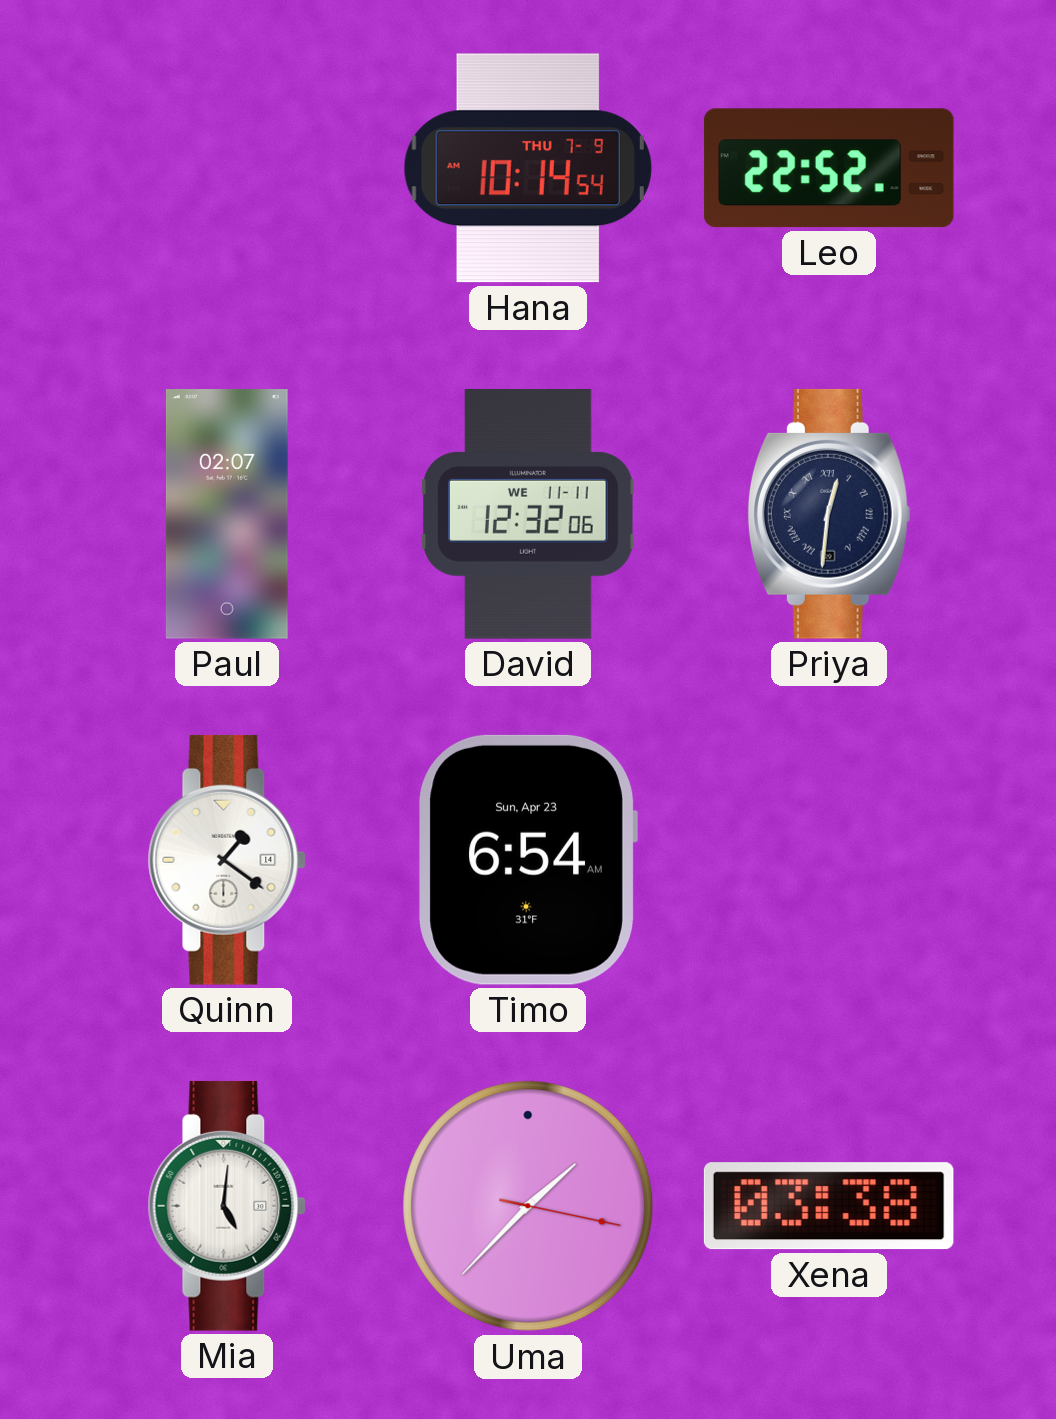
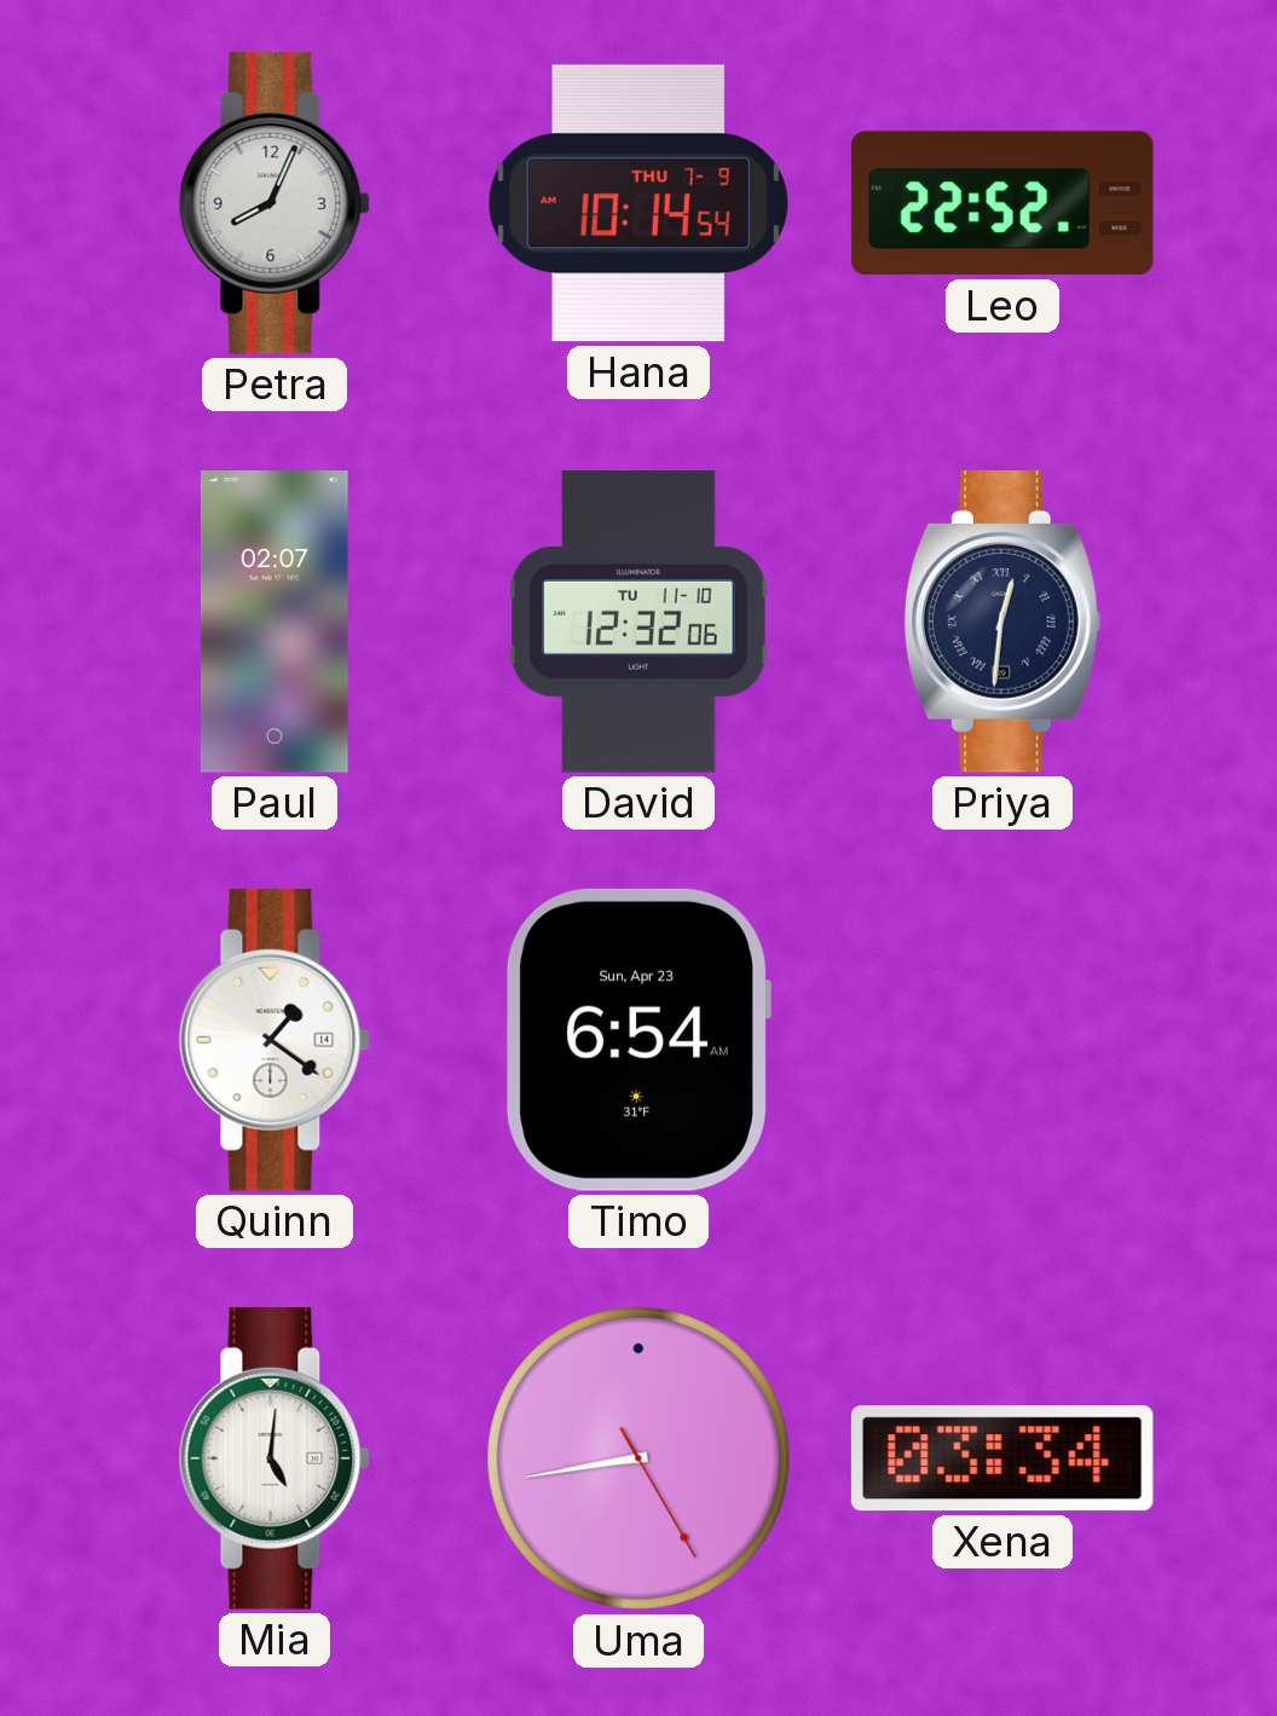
Petra: none -> 8:04 (275, 203)
David date: WE 11-11 -> TU 11-10 (638, 623)
Uma: 1:37 -> 8:43 (638, 1458)
Xena: 03:38 -> 03:34 (1002, 1458)
